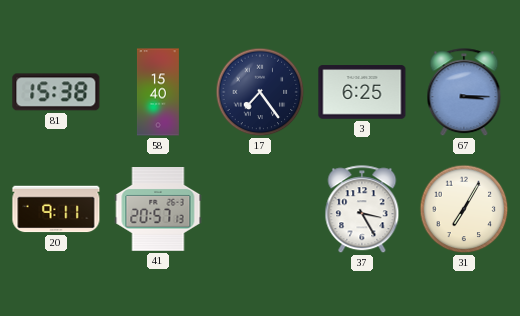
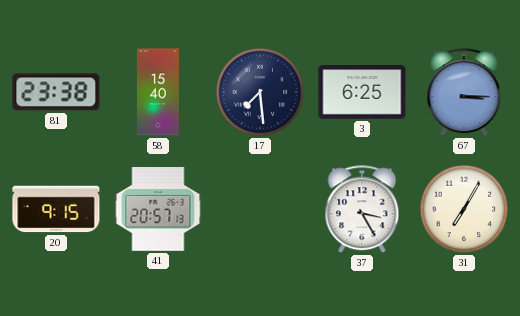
81: 15:38 -> 23:38 (56, 92)
17: 7:24 -> 7:29 (260, 92)
20: 9:11 -> 9:15 (56, 209)
